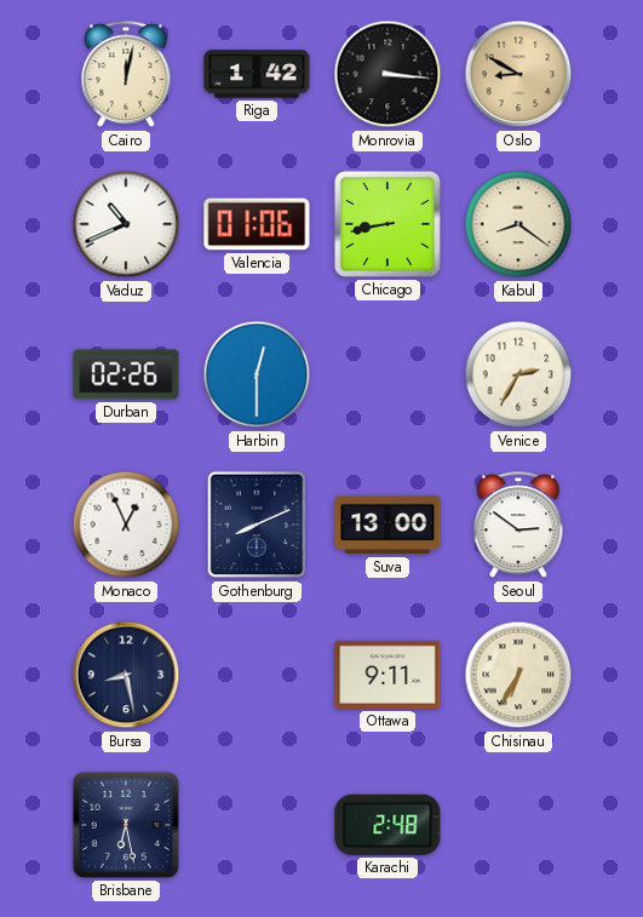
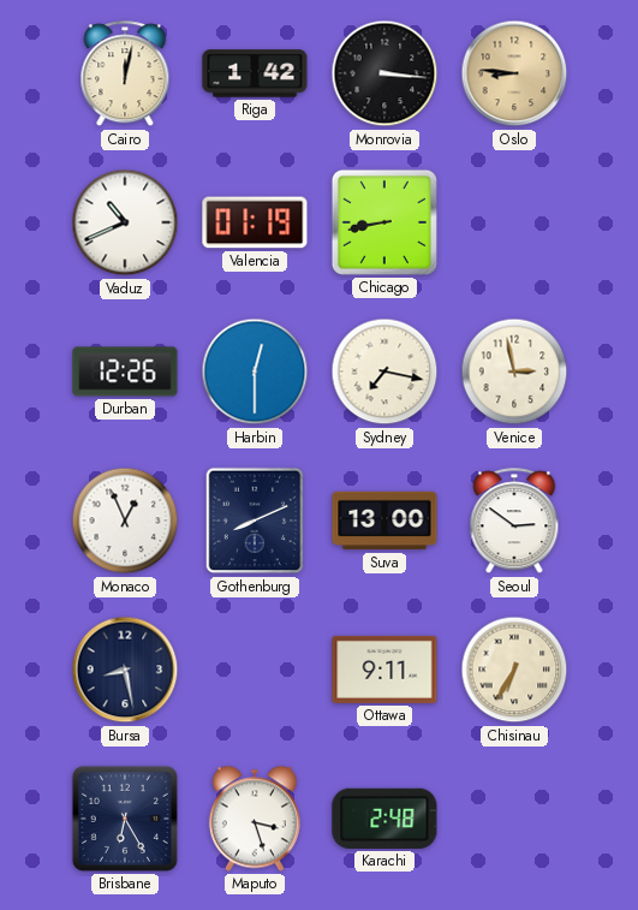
Oslo: 8:50 -> 8:46 (514, 73)
Valencia: 01:06 -> 01:19 (255, 222)
Kabul: 8:21 -> none (518, 224)
Durban: 02:26 -> 12:26 (125, 371)
Sydney: none -> 7:17 (384, 371)
Venice: 2:35 -> 2:58 (514, 371)
Brisbane: 6:28 -> 6:25 (125, 819)
Maputo: none -> 3:27 (255, 819)
